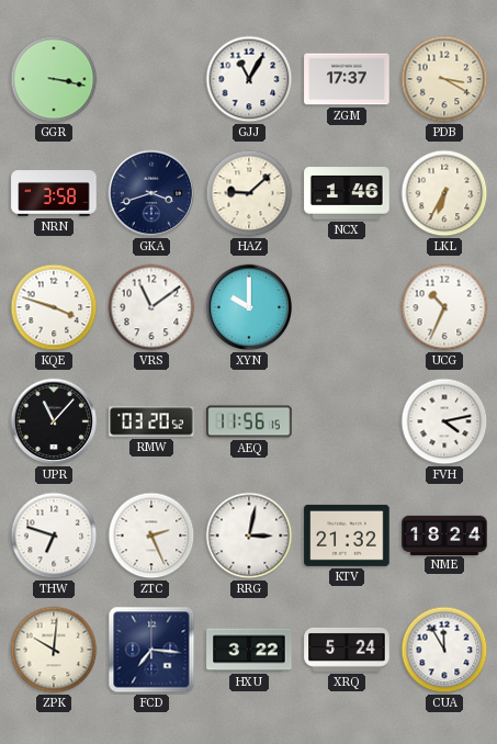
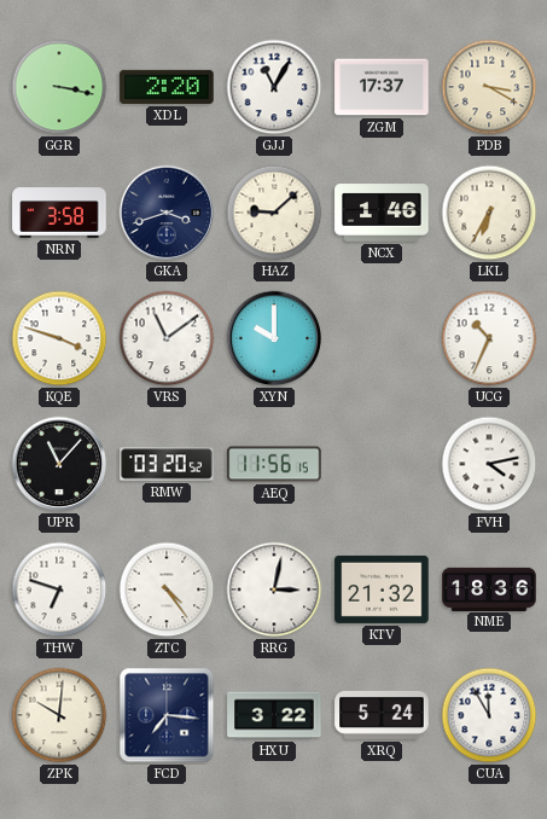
XDL: none -> 2:20 (167, 87)
ZTC: 2:26 -> 4:24 (167, 589)
NME: 18:24 -> 18:36 (489, 588)
